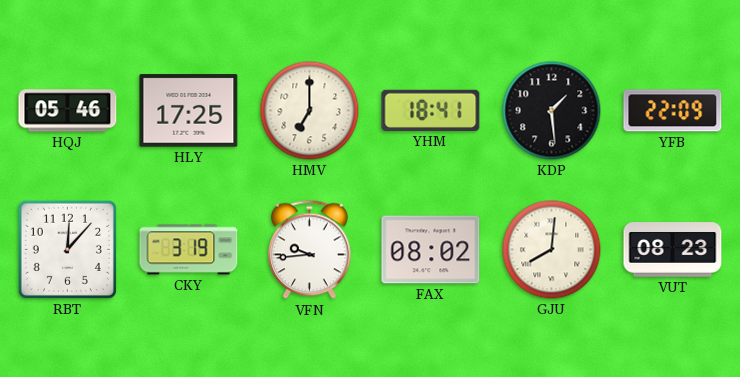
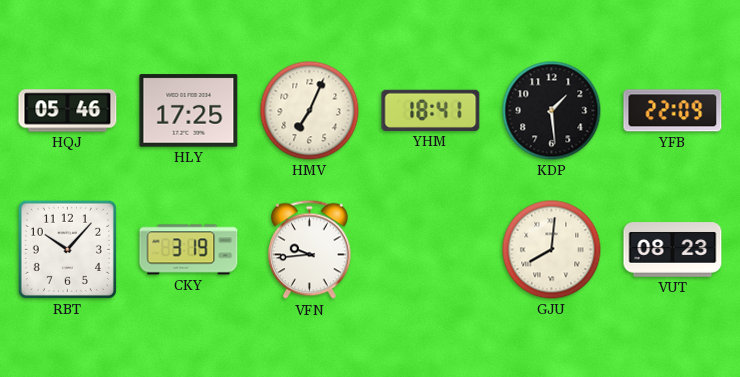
HMV: 7:00 -> 7:04 (310, 111)
RBT: 12:07 -> 10:07 (67, 249)
FAX: 08:02 -> none (431, 250)
